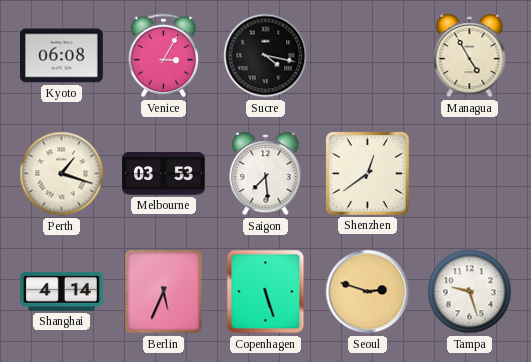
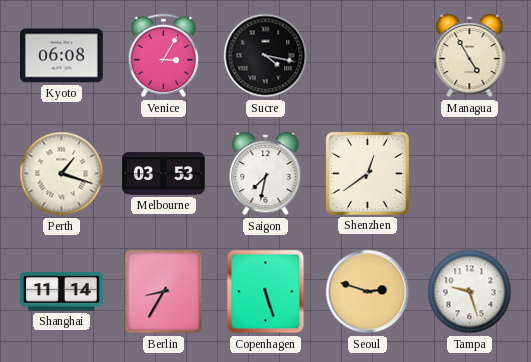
Saigon: 7:29 -> 7:32 (266, 174)
Shanghai: 4:14 -> 11:14 (62, 292)
Berlin: 5:34 -> 8:35 (164, 292)
